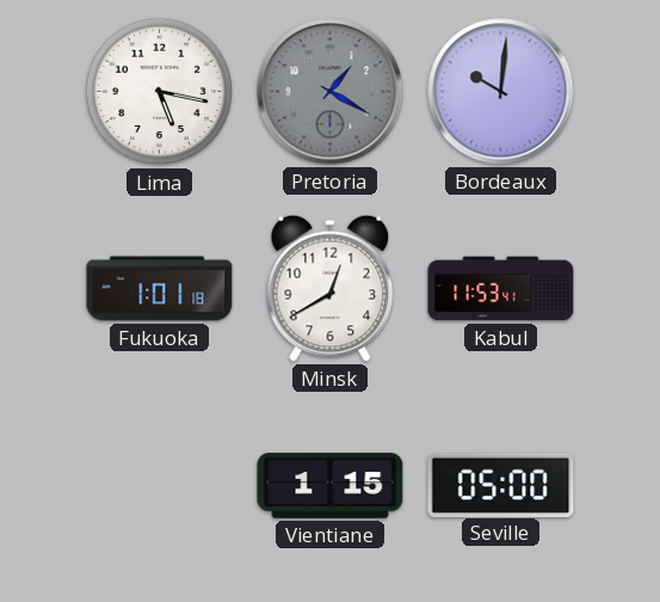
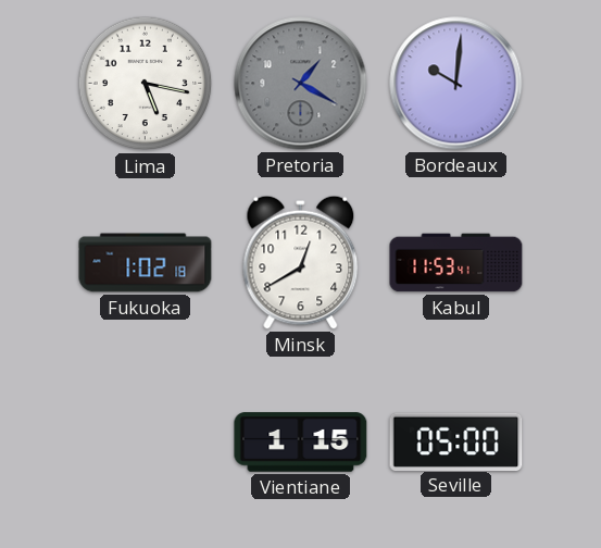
Fukuoka: 1:01 -> 1:02 (146, 263)
